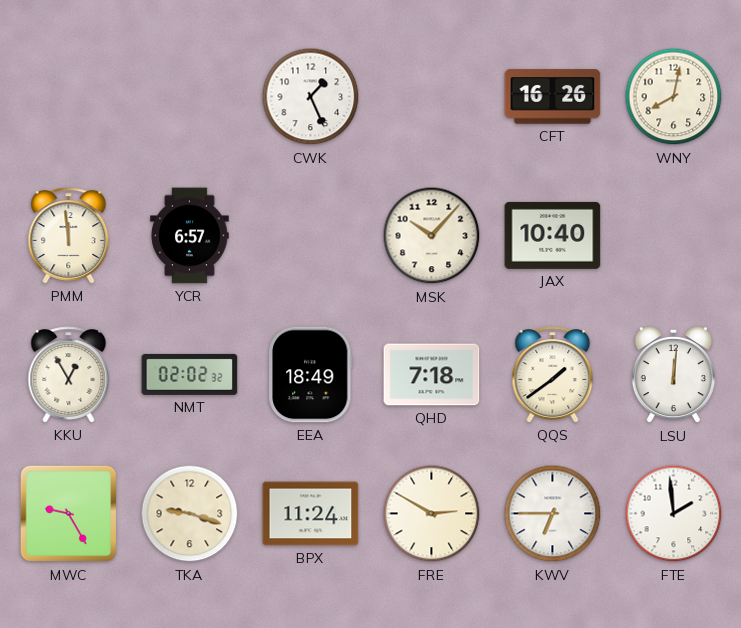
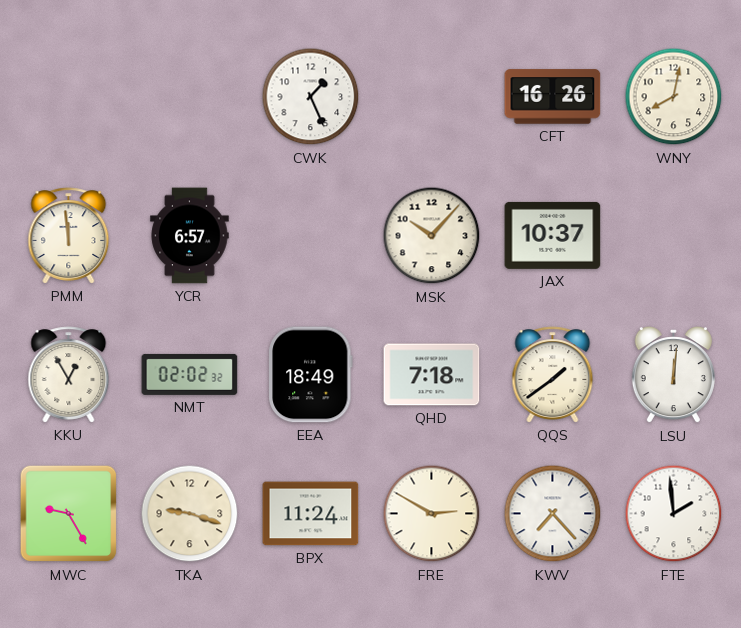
JAX: 10:40 -> 10:37 (553, 235)
KWV: 6:45 -> 7:23 (553, 514)
